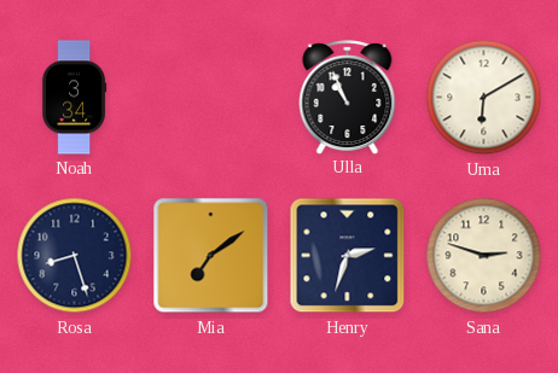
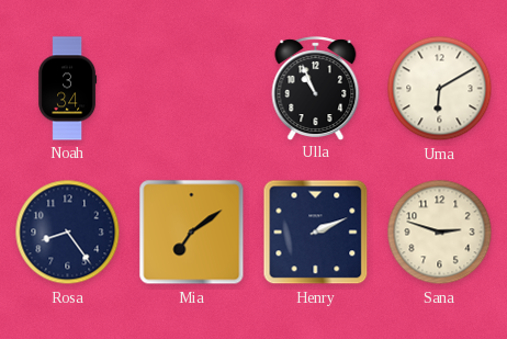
Rosa: 8:27 -> 8:24 (68, 233)
Henry: 2:33 -> 2:11 (316, 233)
